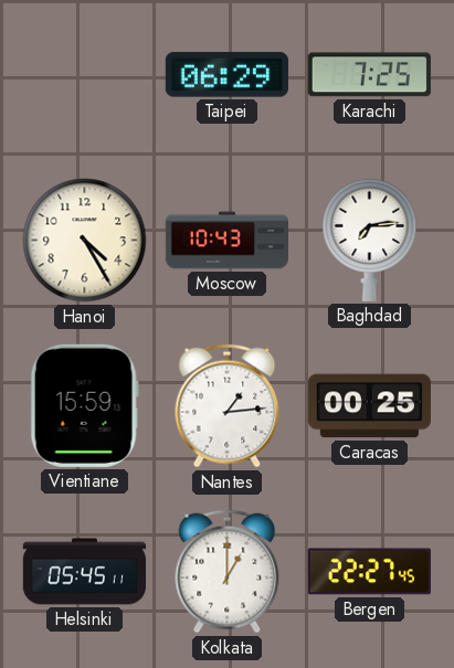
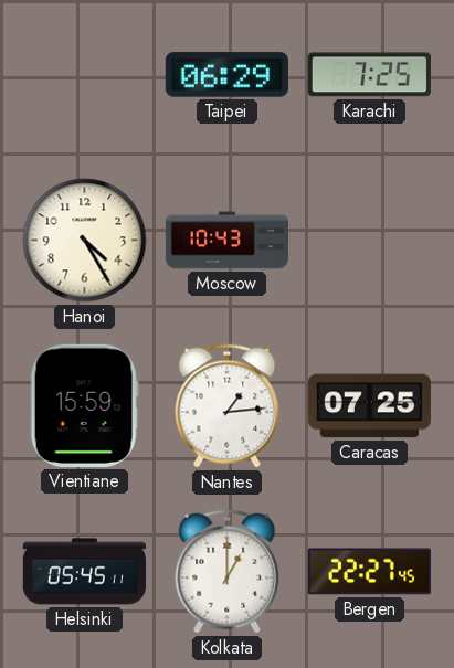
Baghdad: 7:14 -> none (370, 240)
Caracas: 00:25 -> 07:25 (369, 406)
